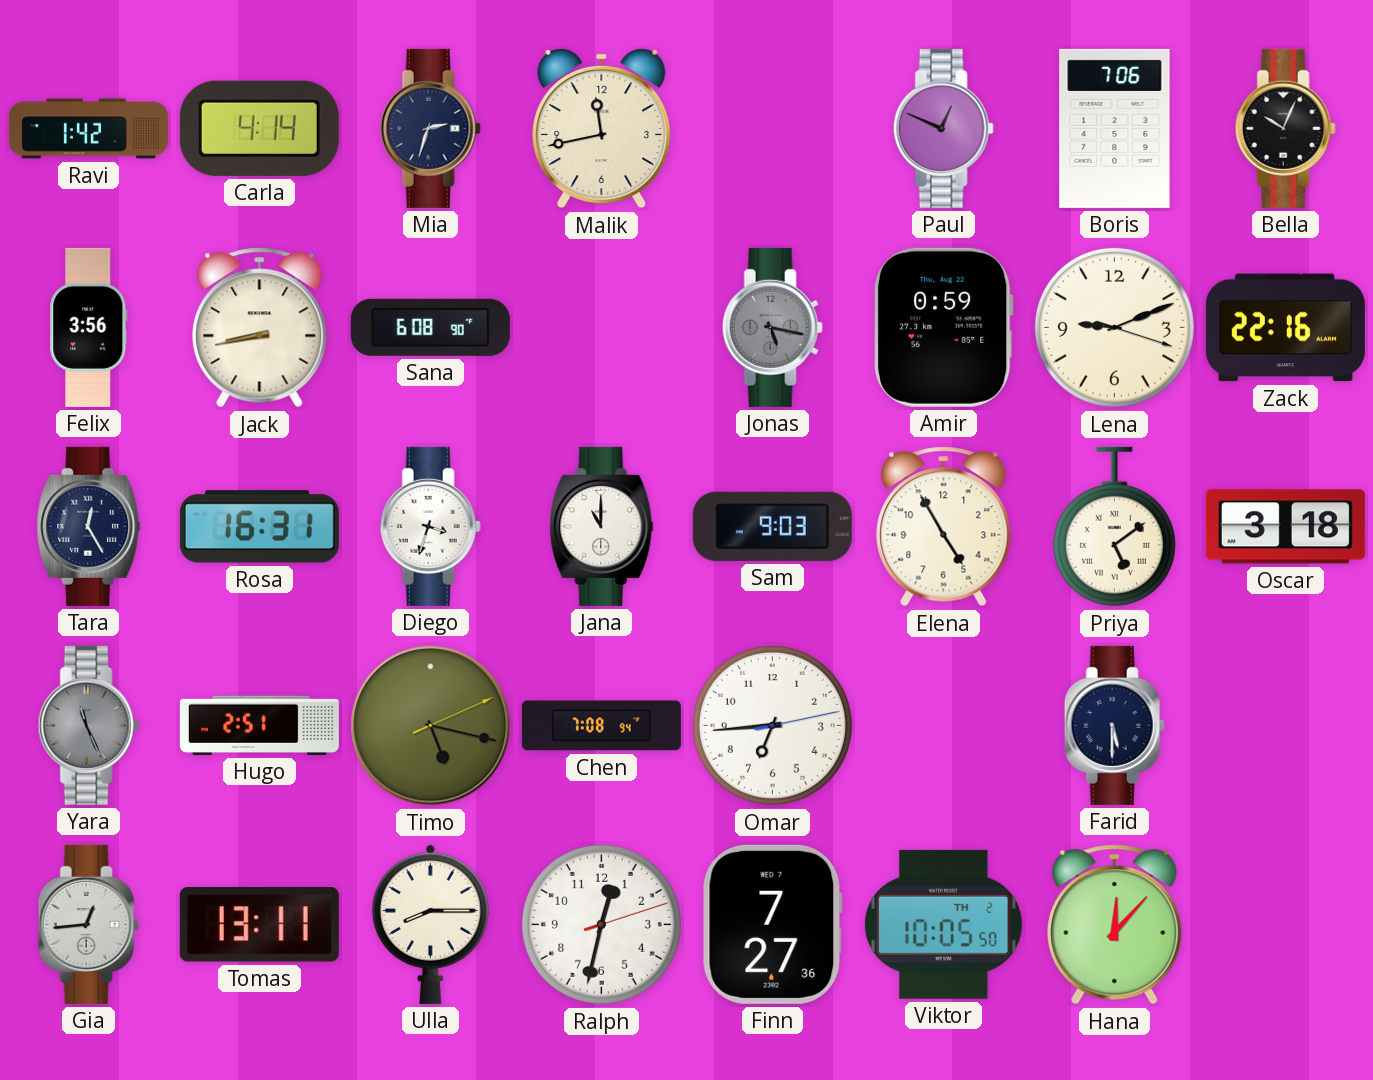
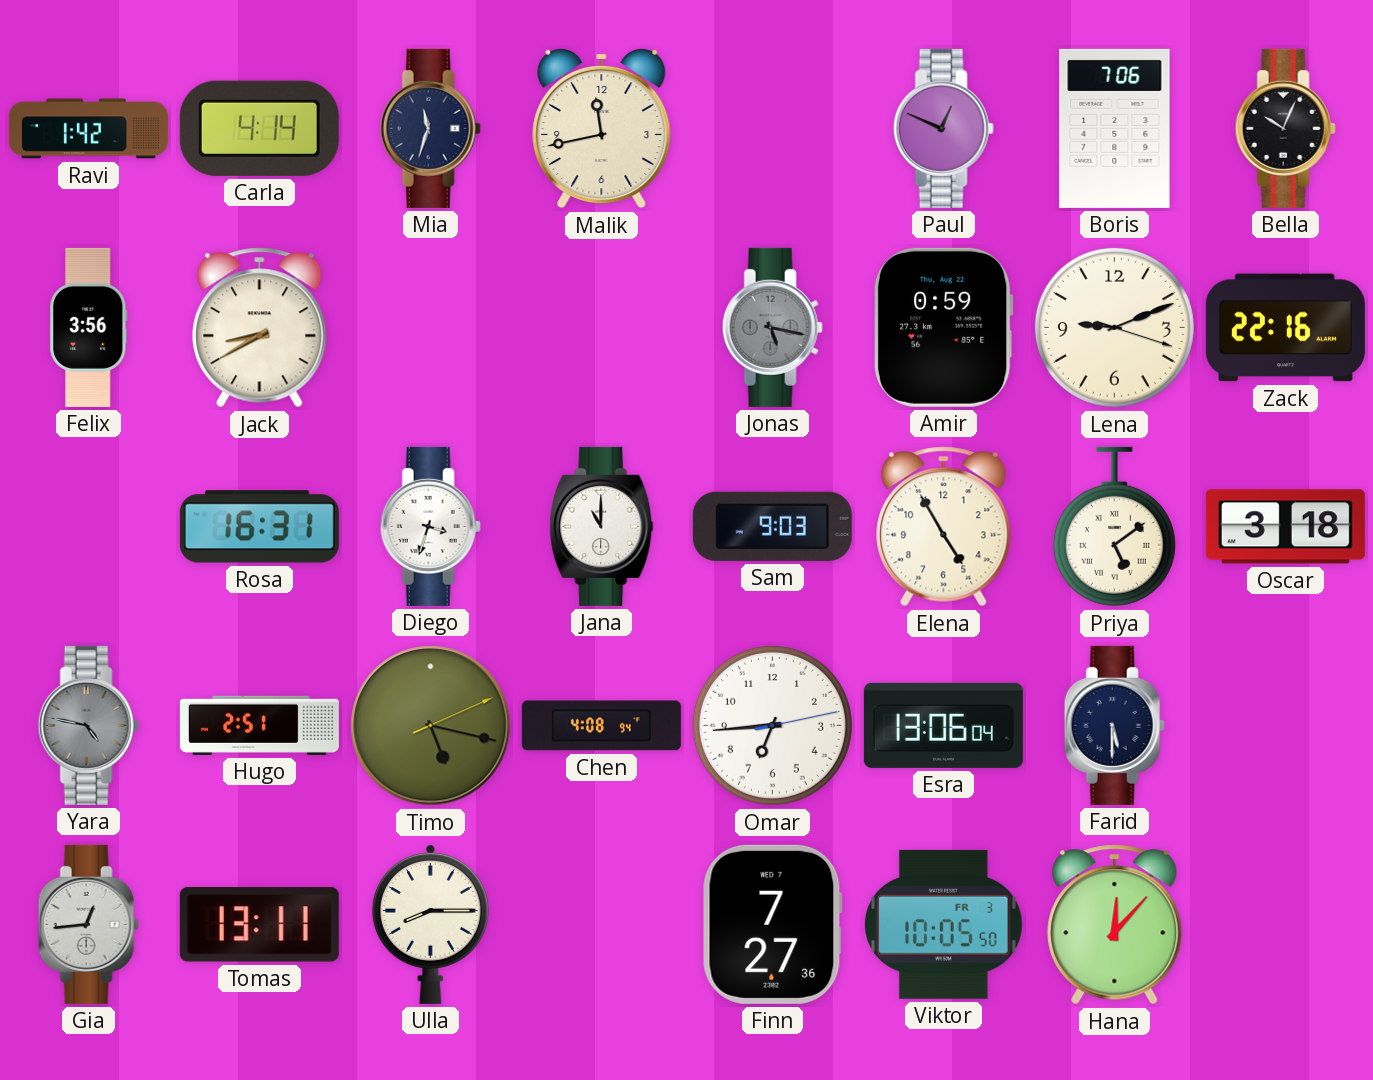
Mia: 2:33 -> 11:33 (430, 128)
Jack: 8:43 -> 8:40 (260, 328)
Sana: 6:08 -> none (430, 327)
Tara: 12:25 -> none (89, 526)
Yara: 11:26 -> 4:47 (88, 725)
Chen: 7:08 -> 4:08 (601, 726)
Esra: none -> 13:06 (943, 725)
Ralph: 12:32 -> none (601, 924)
Viktor date: TH 2 -> FR 3 (944, 924)
